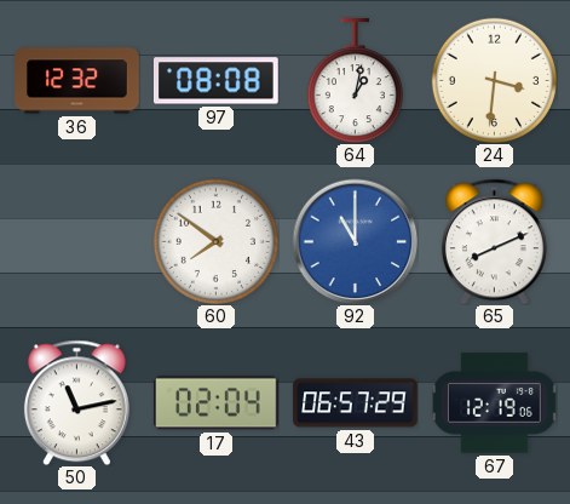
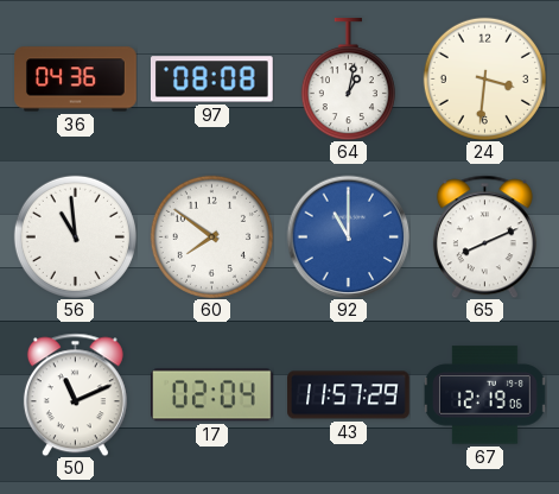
36: 12:32 -> 04:36 (76, 80)
56: none -> 10:59 (75, 236)
50: 11:13 -> 11:11 (75, 394)
43: 06:57 -> 11:57 (349, 395)
